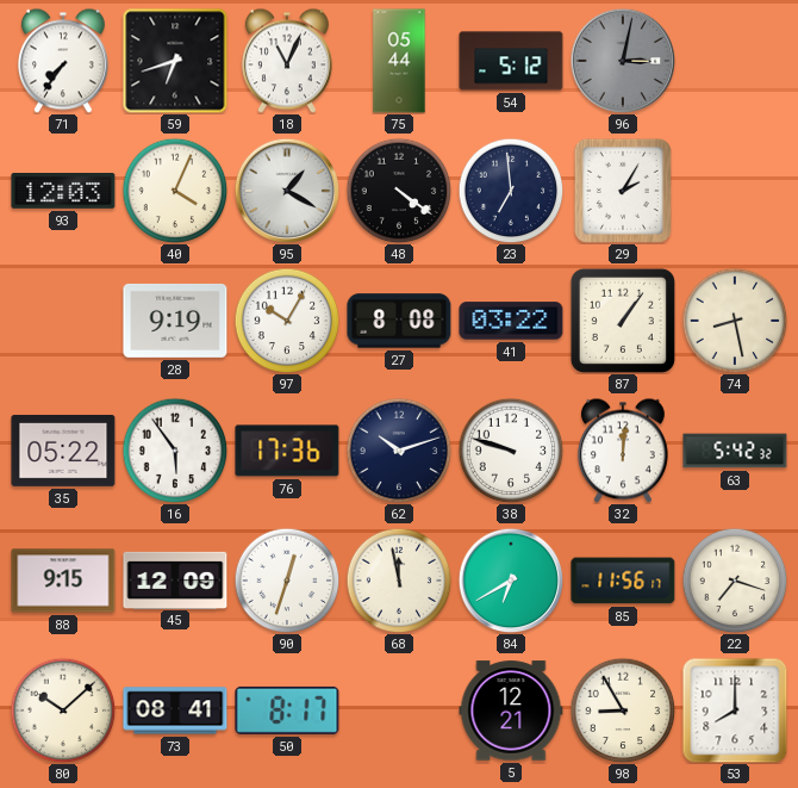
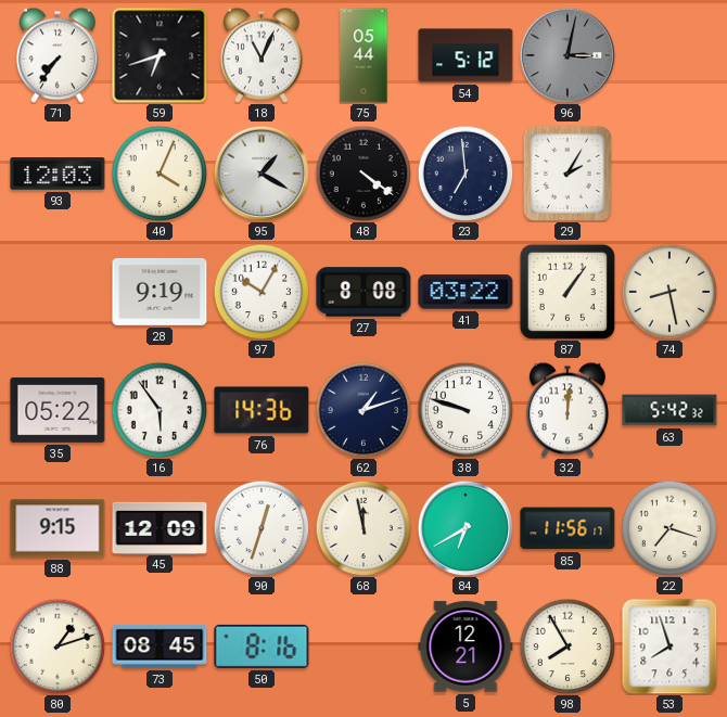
76: 17:36 -> 14:36 (262, 410)
62: 10:12 -> 1:12 (363, 410)
80: 10:08 -> 1:12 (58, 646)
73: 08:41 -> 08:45 (160, 646)
50: 8:17 -> 8:16 (262, 646)
98: 8:55 -> 7:55 (567, 646)
53: 8:00 -> 7:57 (669, 646)
